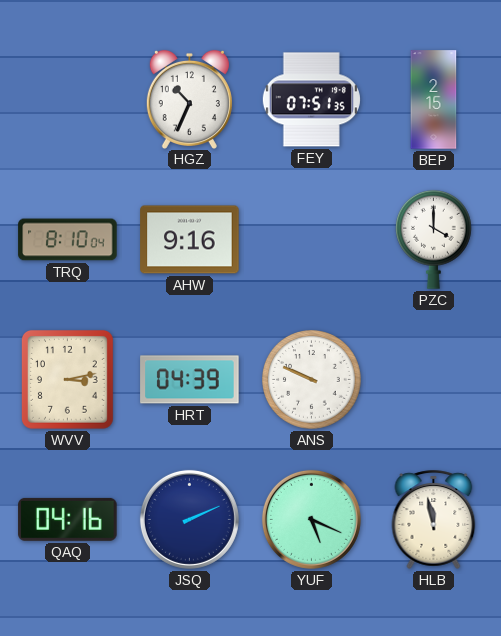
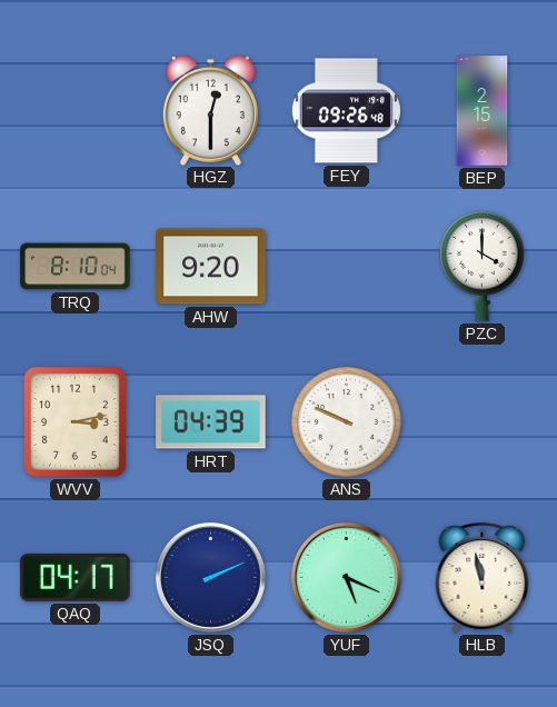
HGZ: 10:34 -> 12:30 (210, 110)
FEY: 07:51 -> 09:26 (346, 111)
AHW: 9:16 -> 9:20 (211, 267)
QAQ: 04:16 -> 04:17 (76, 577)
